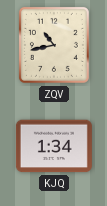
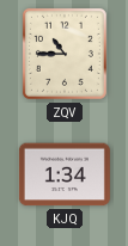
ZQV: 10:43 -> 10:45 (65, 54)
